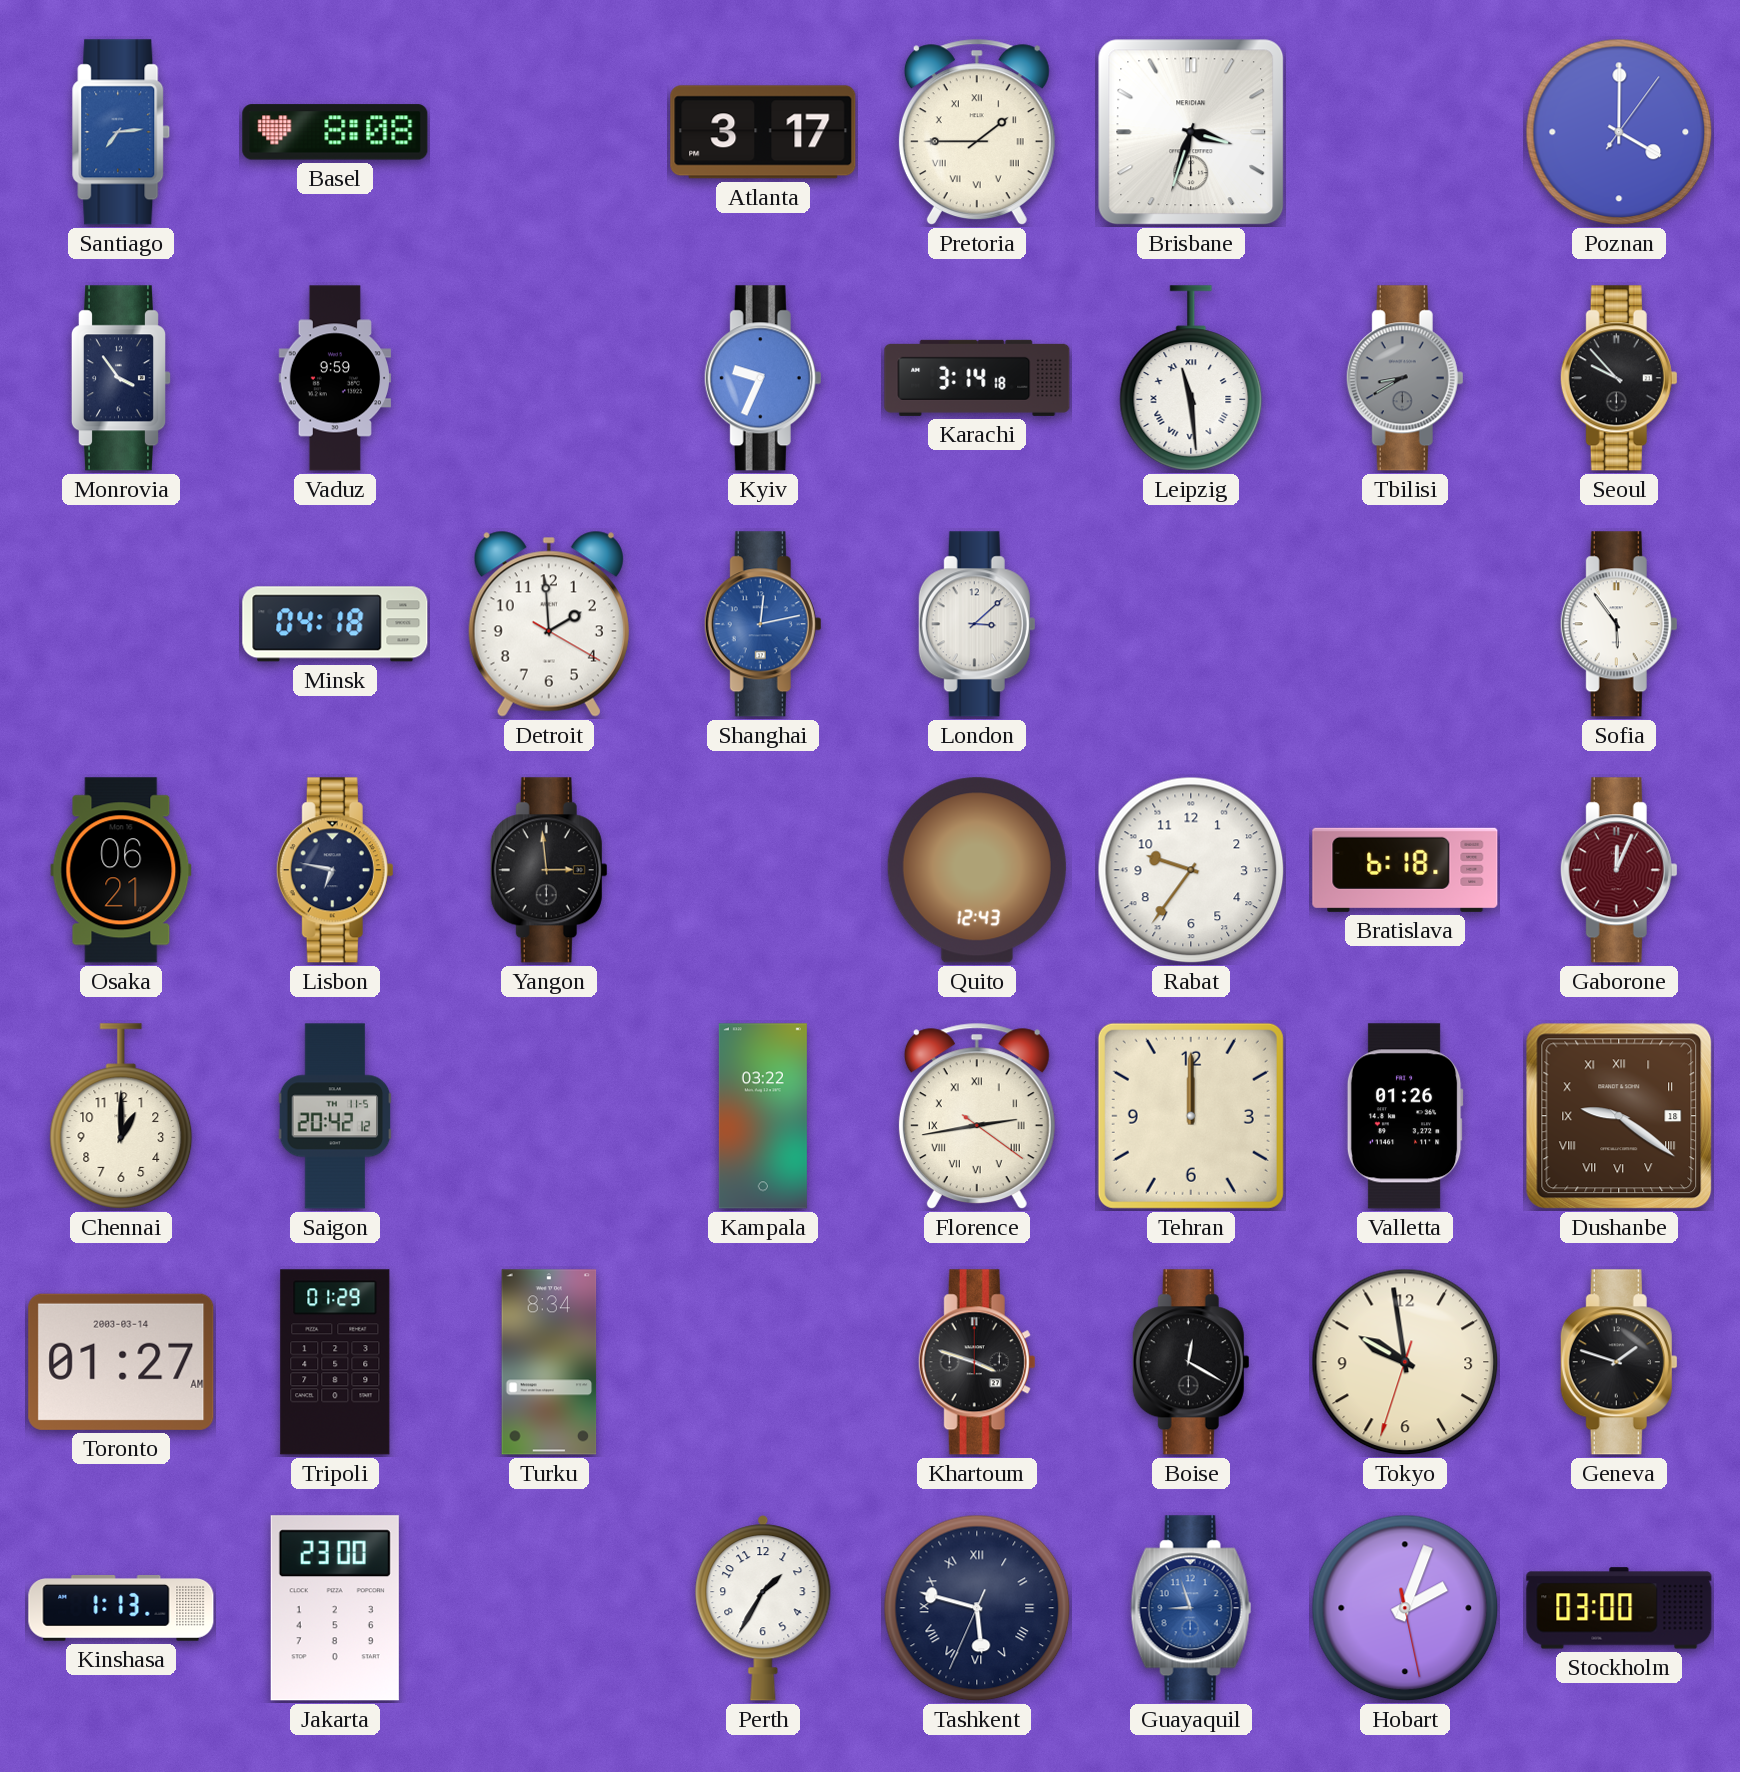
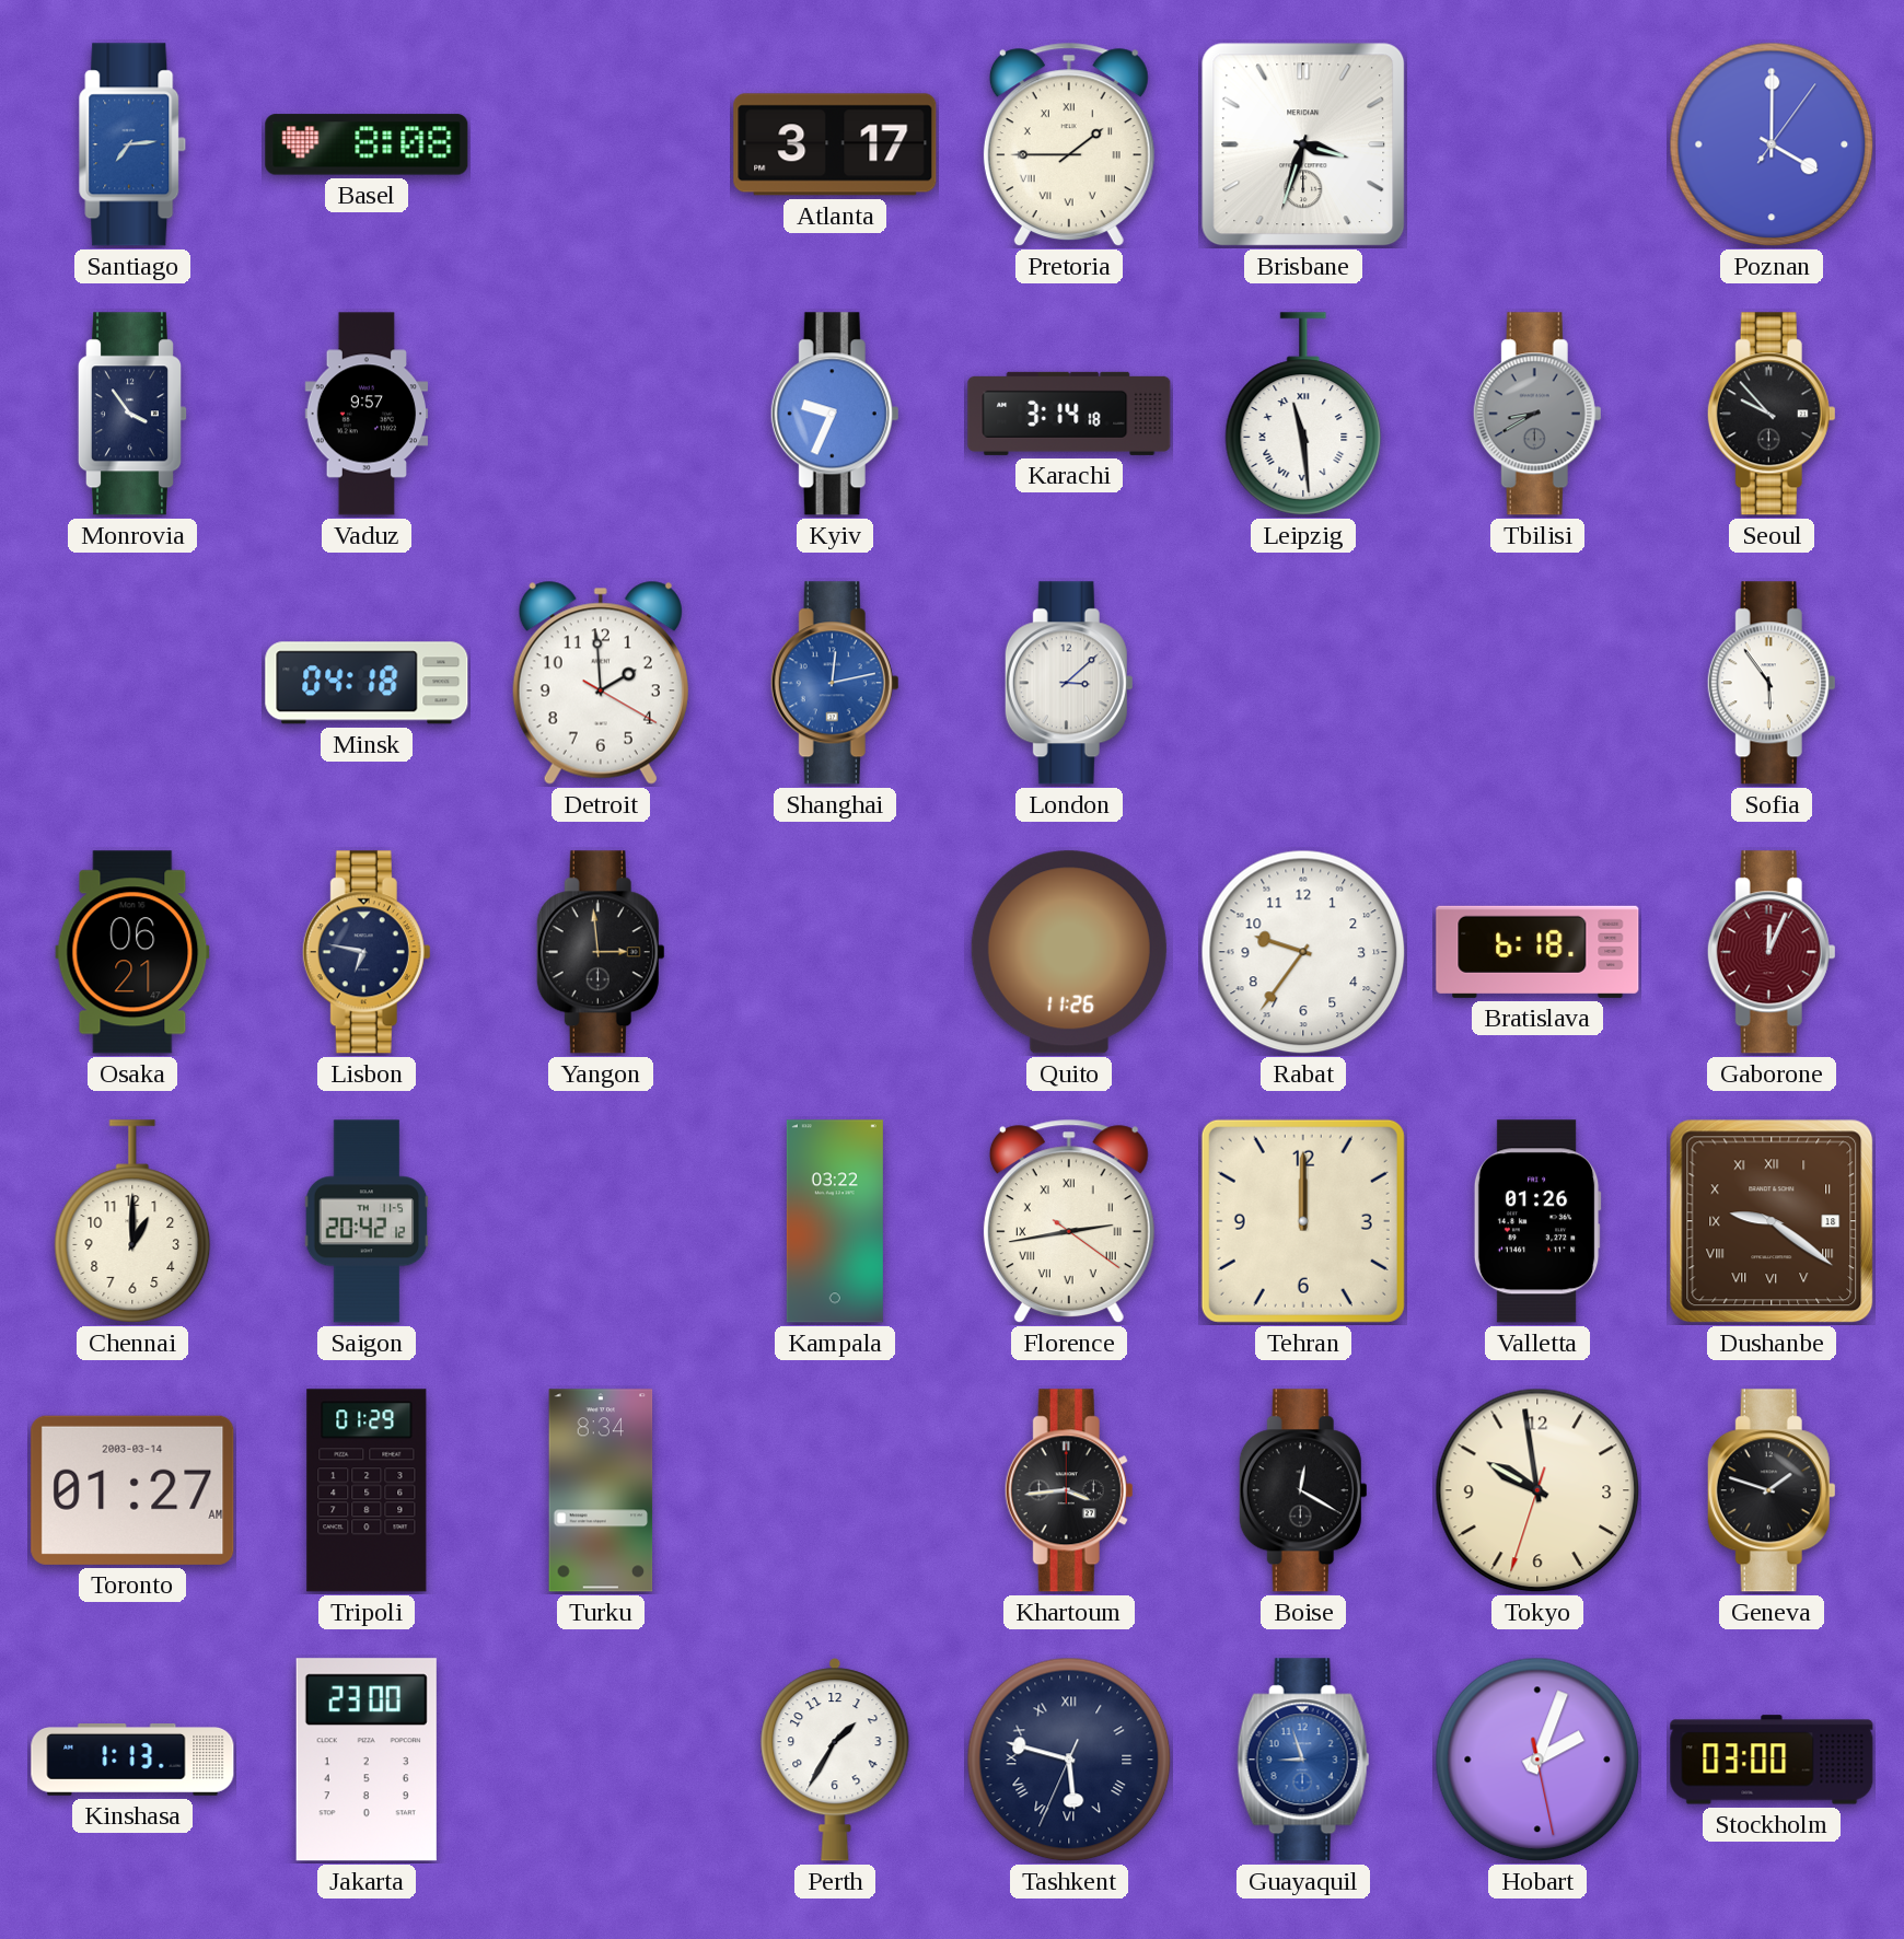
Vaduz: 9:59 -> 9:57 (367, 414)
Quito: 12:43 -> 11:26 (1069, 952)
Khartoum: 3:48 -> 3:44 (1069, 1490)
